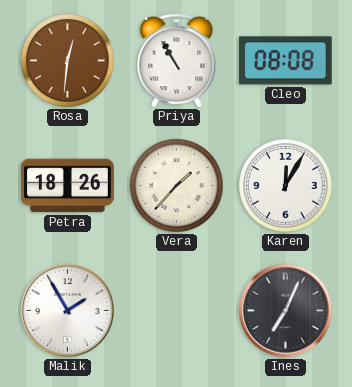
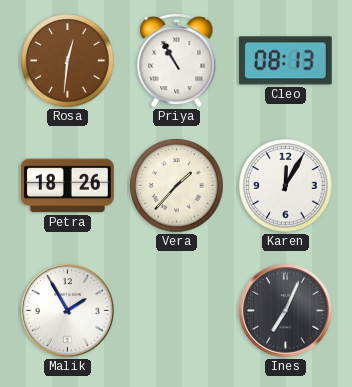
Cleo: 08:08 -> 08:13 (285, 61)
